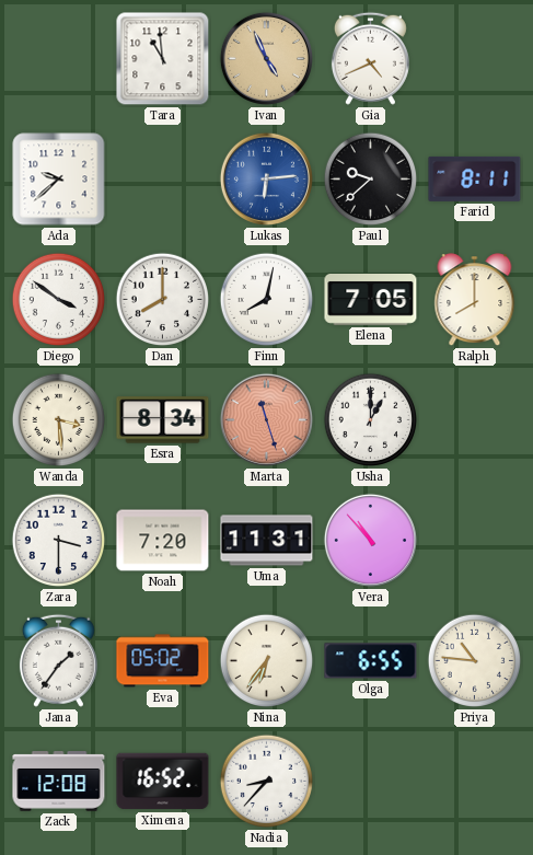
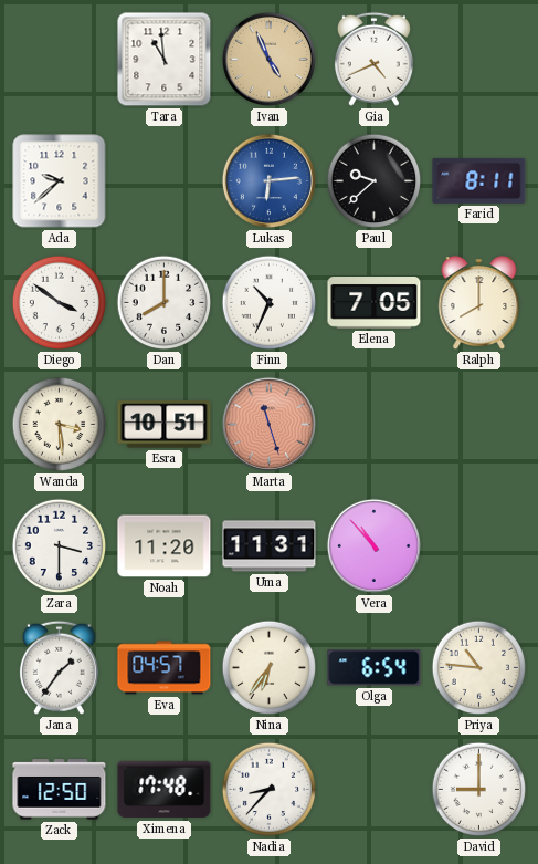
Finn: 8:02 -> 10:34 (270, 303)
Esra: 8:34 -> 10:51 (165, 425)
Usha: 1:00 -> none (371, 420)
Noah: 7:20 -> 11:20 (165, 546)
Eva: 05:02 -> 04:57 (165, 668)
Olga: 6:55 -> 6:54 (375, 668)
Zack: 12:08 -> 12:50 (60, 790)
Ximena: 16:52 -> 17:48 (165, 790)
David: none -> 9:00 (479, 790)
